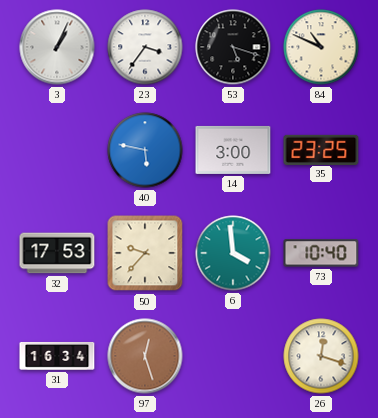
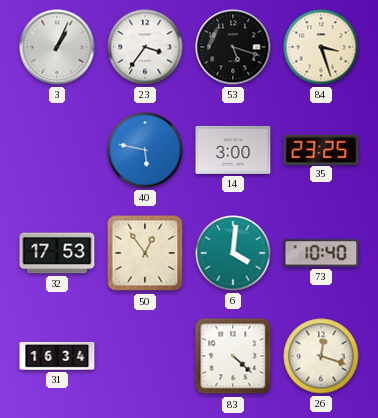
84: 10:49 -> 3:27 (321, 47)
50: 9:37 -> 12:54 (145, 253)
6: 3:59 -> 4:01 (233, 253)
97: 12:27 -> none (145, 356)
83: none -> 4:22 (233, 356)
